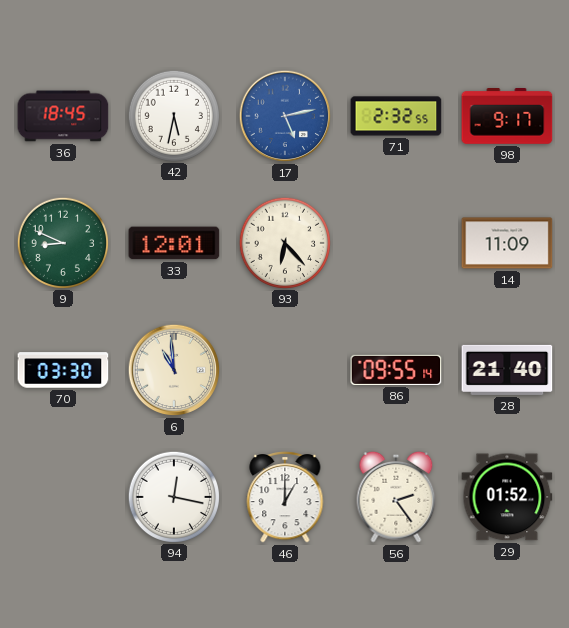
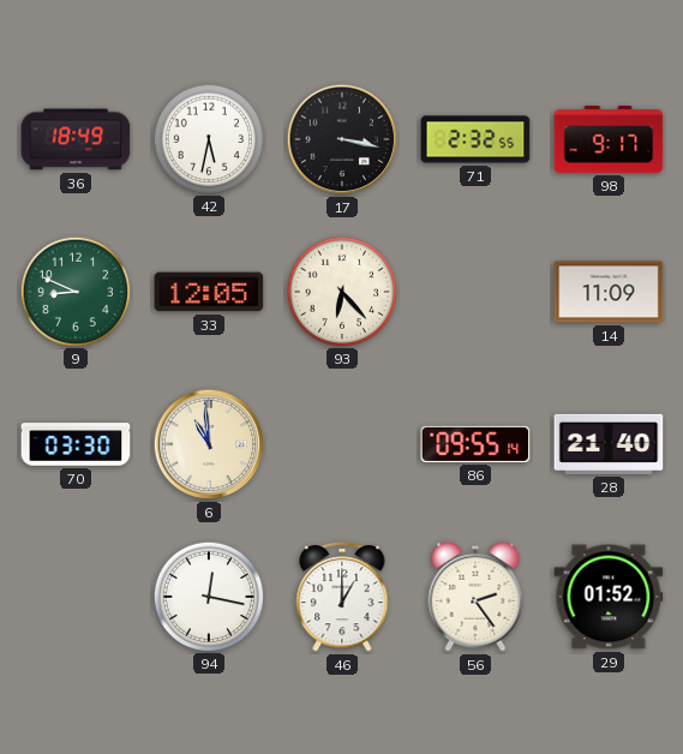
36: 18:45 -> 18:49 (76, 139)
17: 5:13 -> 3:17 (342, 139)
17 dial: blue -> black (342, 139)
33: 12:01 -> 12:05 (209, 292)
